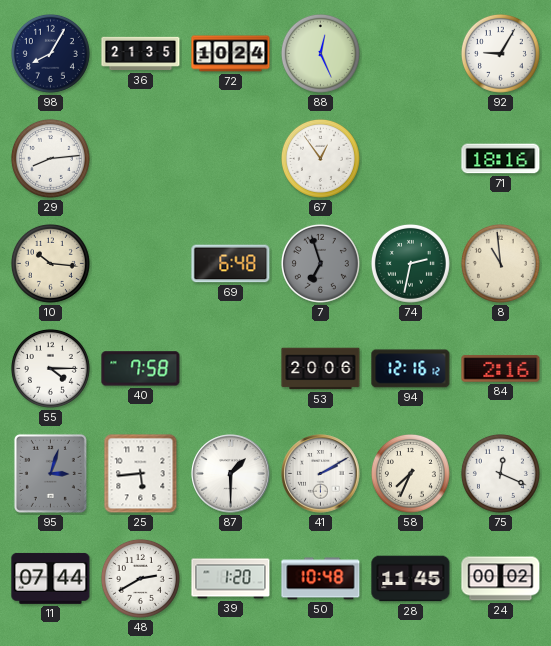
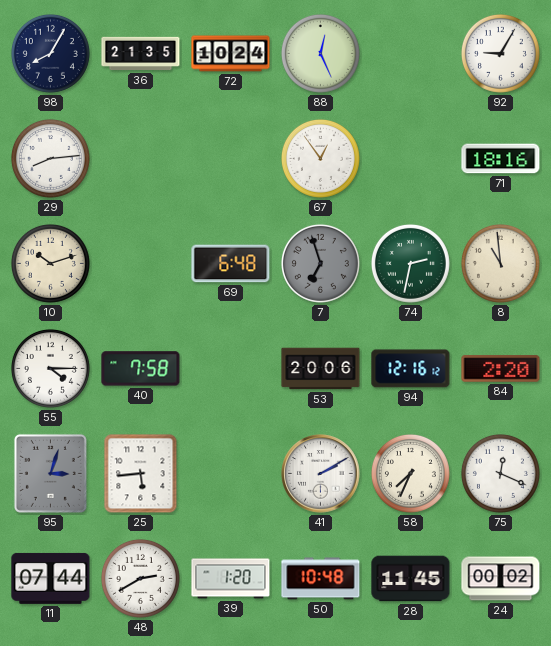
10: 10:16 -> 10:12 (50, 263)
84: 2:16 -> 2:20 (501, 369)
87: 1:30 -> none (231, 474)
